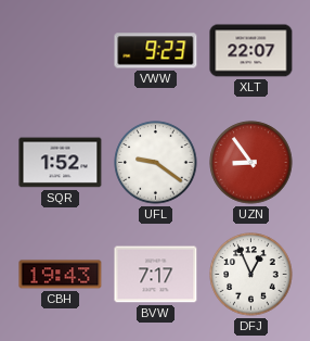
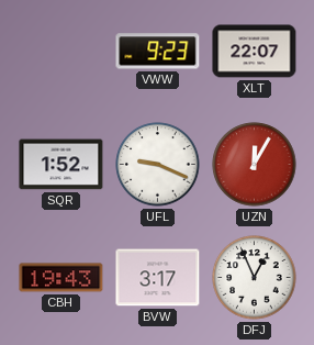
UFL: 9:21 -> 9:19 (158, 165)
UZN: 8:54 -> 12:05 (255, 165)
BVW: 7:17 -> 3:17 (158, 278)
